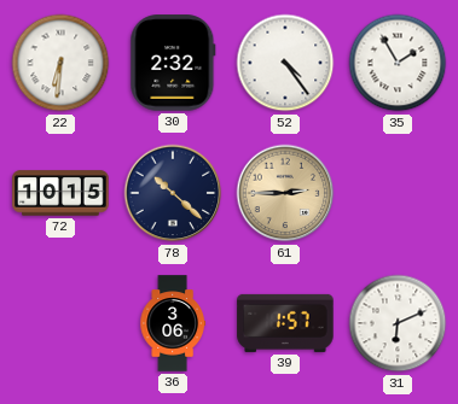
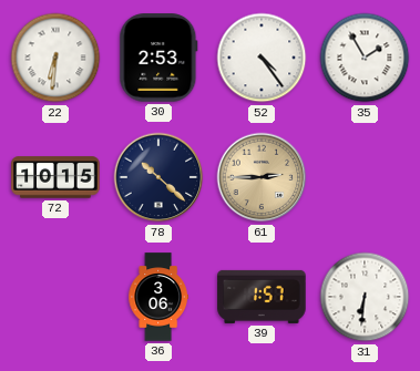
30: 2:32 -> 2:53 (158, 58)
31: 6:11 -> 6:31 (365, 297)
